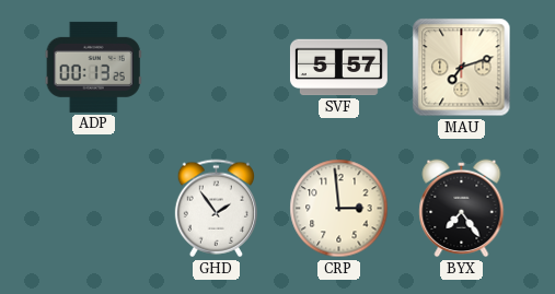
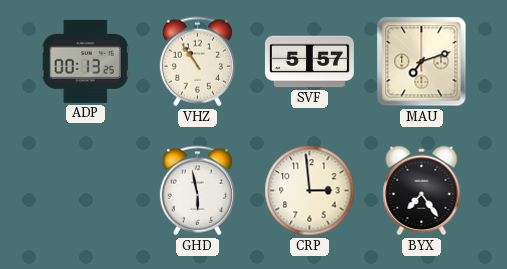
VHZ: none -> 10:54 (197, 62)
GHD: 1:54 -> 5:58 (197, 191)
